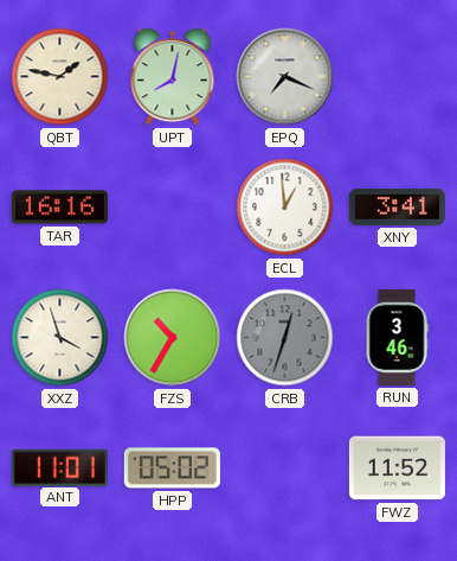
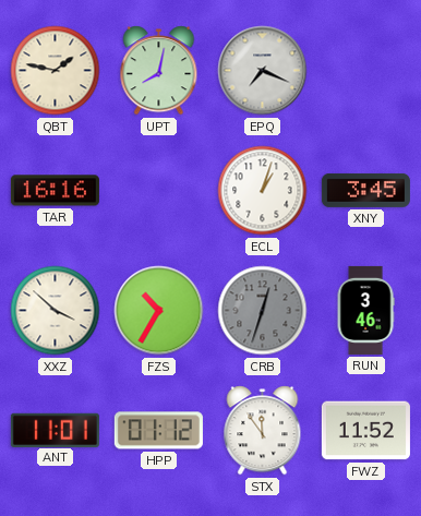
ECL: 12:59 -> 1:03 (263, 191)
XNY: 3:41 -> 3:45 (365, 190)
XXZ: 3:57 -> 3:52 (56, 311)
HPP: 05:02 -> 01:12 (158, 431)
STX: none -> 11:54 (263, 431)
